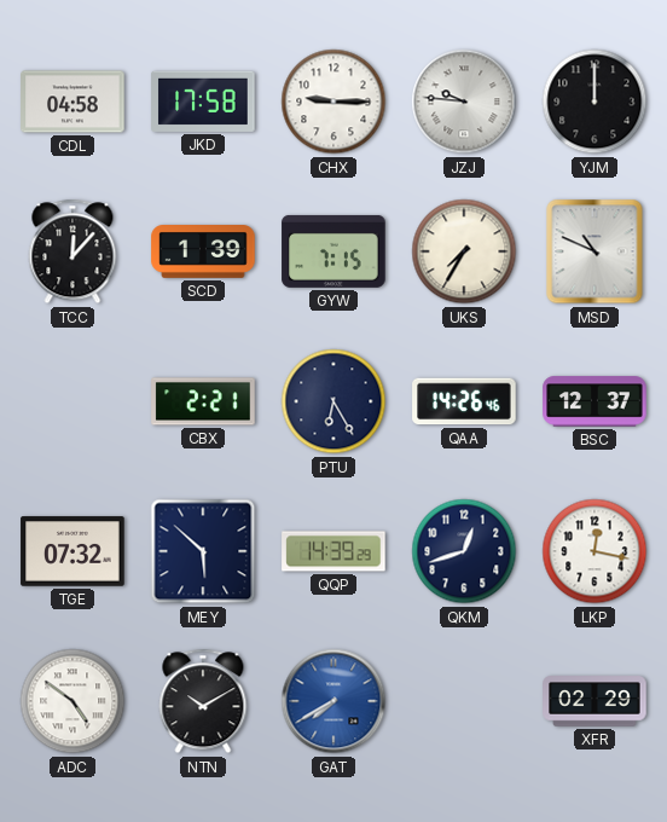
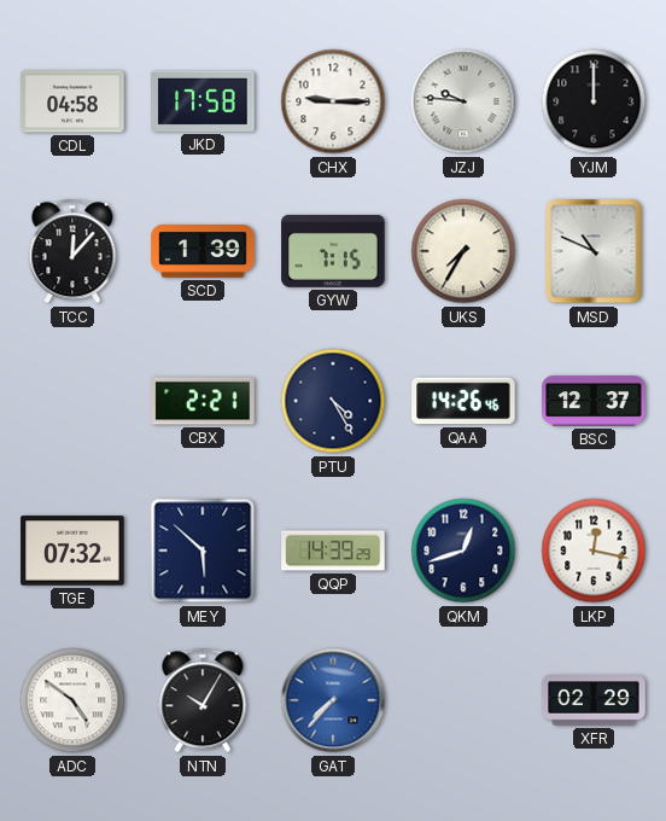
PTU: 6:25 -> 4:25 (333, 401)
NTN: 10:10 -> 10:05 (203, 700)
GAT: 7:40 -> 7:37 (333, 700)
